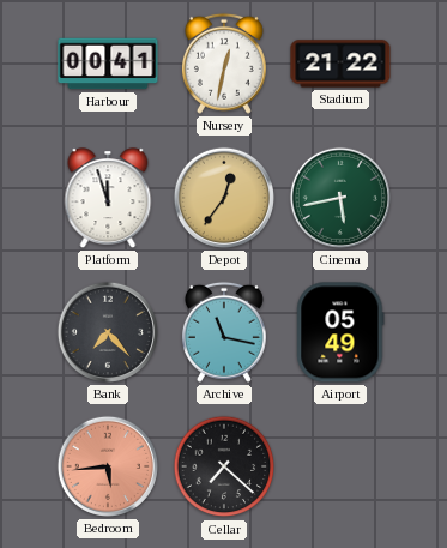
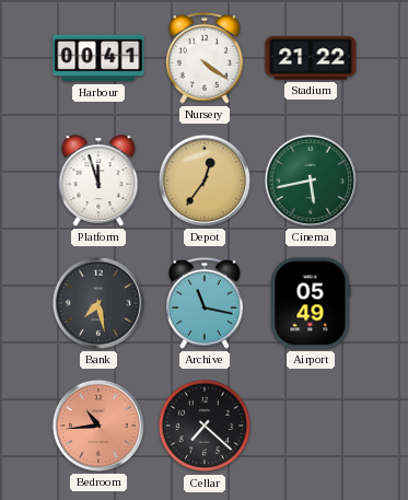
Nursery: 12:32 -> 4:21 (205, 58)
Bank: 7:23 -> 7:28 (98, 303)
Bedroom: 5:44 -> 10:44 (98, 426)
